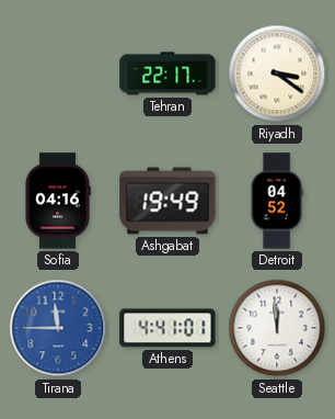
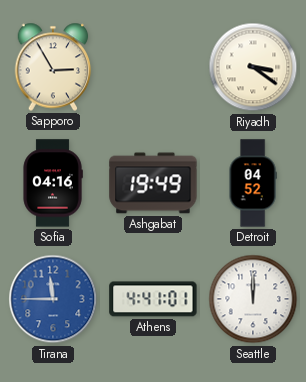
Sapporo: none -> 2:55 (53, 67)
Tehran: 22:17 -> none (168, 73)
Seattle: 11:59 -> 12:00 (253, 299)
